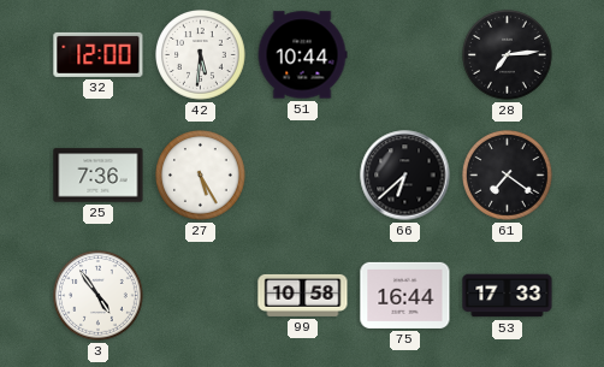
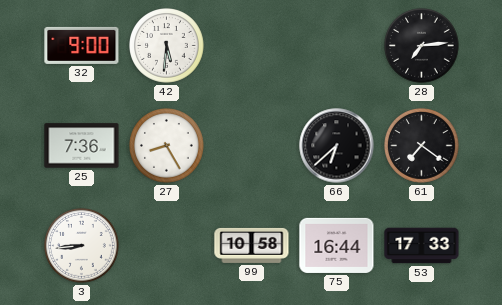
32: 12:00 -> 9:00 (82, 45)
51: 10:44 -> none (302, 55)
27: 5:25 -> 8:25 (167, 146)
3: 4:54 -> 8:44 (82, 246)
